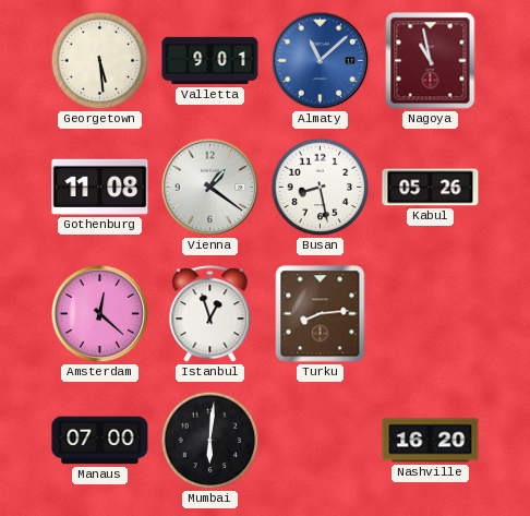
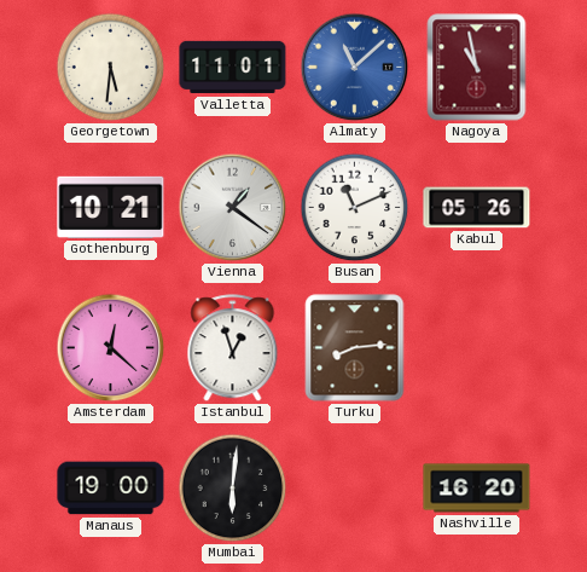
Georgetown: 5:29 -> 5:31 (111, 68)
Valletta: 9:01 -> 11:01 (233, 68)
Gothenburg: 11:08 -> 10:21 (111, 207)
Busan: 8:28 -> 11:11 (355, 208)
Manaus: 07:00 -> 19:00 (111, 489)
